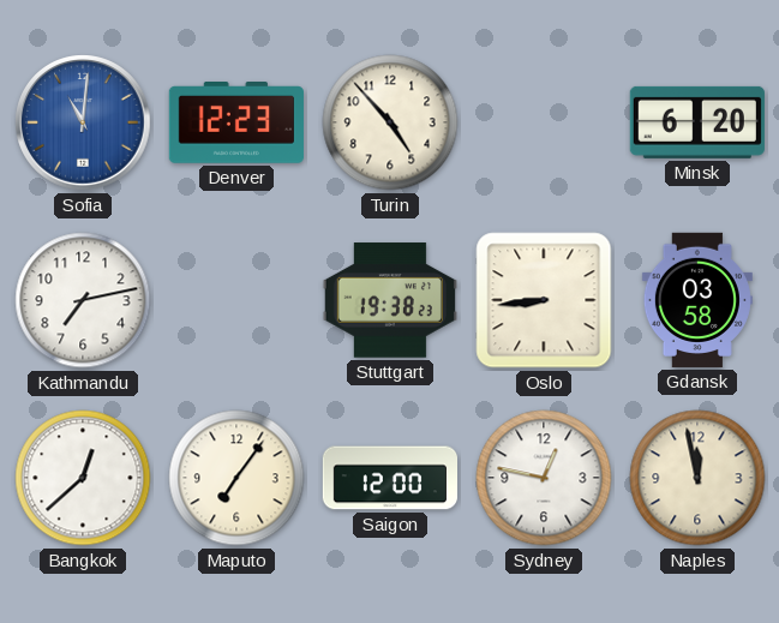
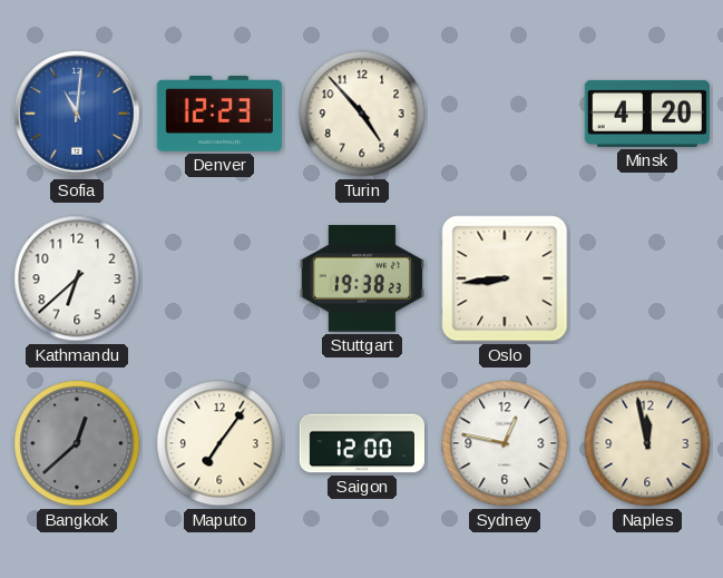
Minsk: 6:20 -> 4:20 (647, 114)
Kathmandu: 7:13 -> 6:38 (77, 278)
Gdansk: 03:58 -> none (697, 300)
Bangkok dial: white -> grey (77, 443)
